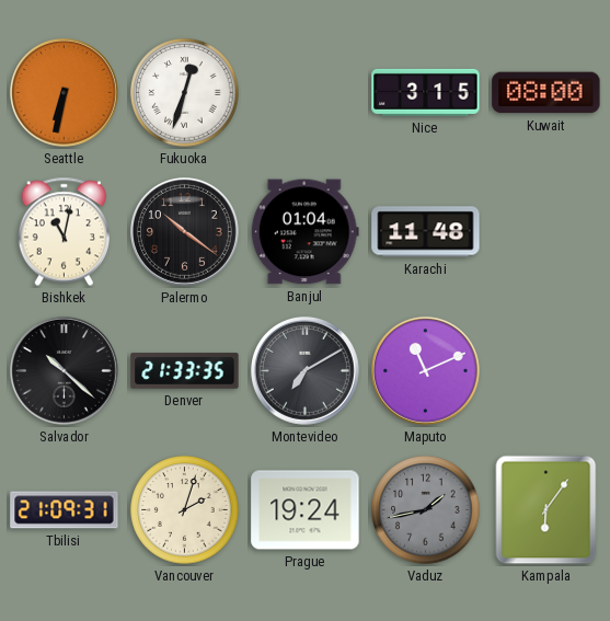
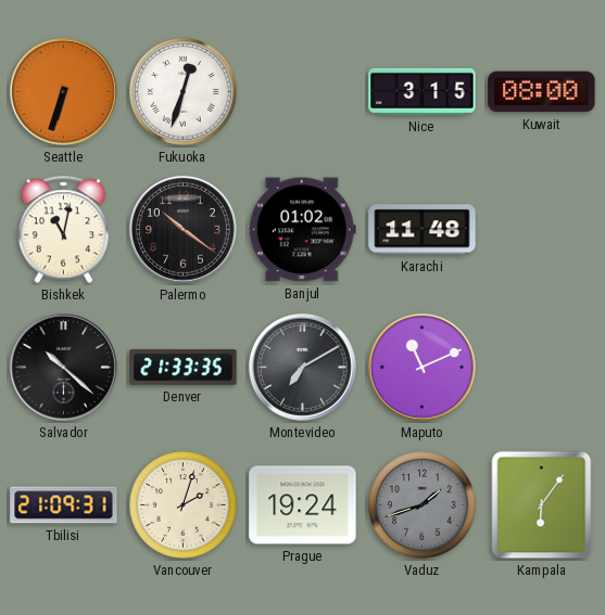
Seattle: 6:32 -> 6:33 (64, 92)
Banjul: 01:04 -> 01:02 (302, 230)
Vaduz: 1:43 -> 1:42 (423, 505)
